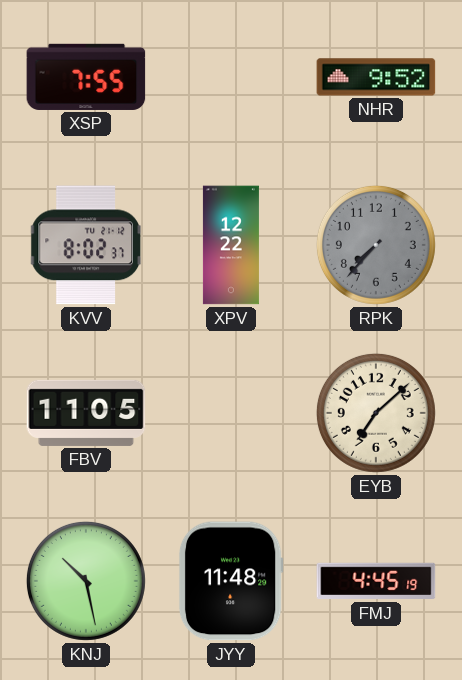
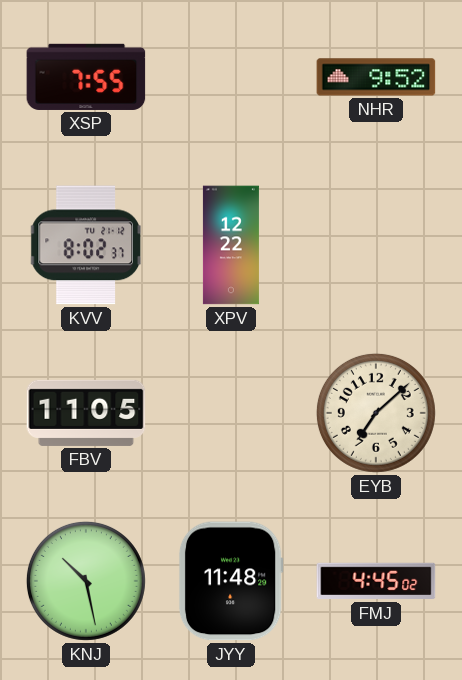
RPK: 7:37 -> none (376, 245)
FMJ: 4:45:19 -> 4:45:02 (376, 581)
